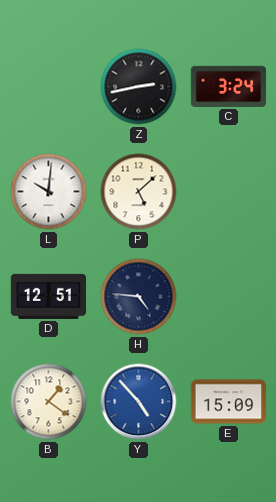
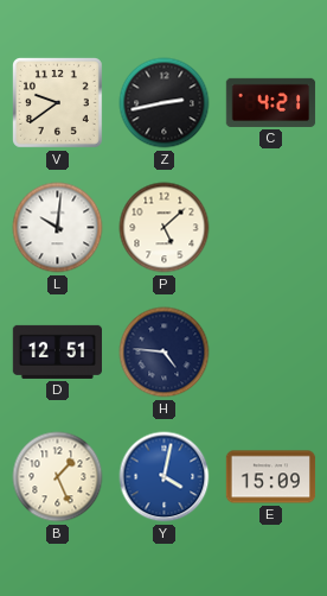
V: none -> 9:39 (57, 102)
C: 3:24 -> 4:21 (271, 102)
B: 1:21 -> 1:26 (58, 477)
Y: 4:53 -> 4:02 (165, 477)
